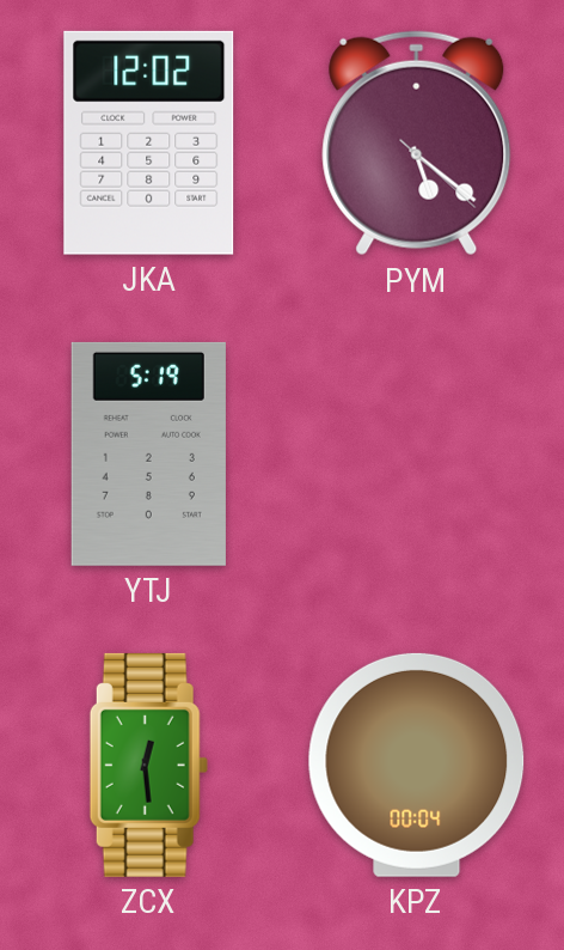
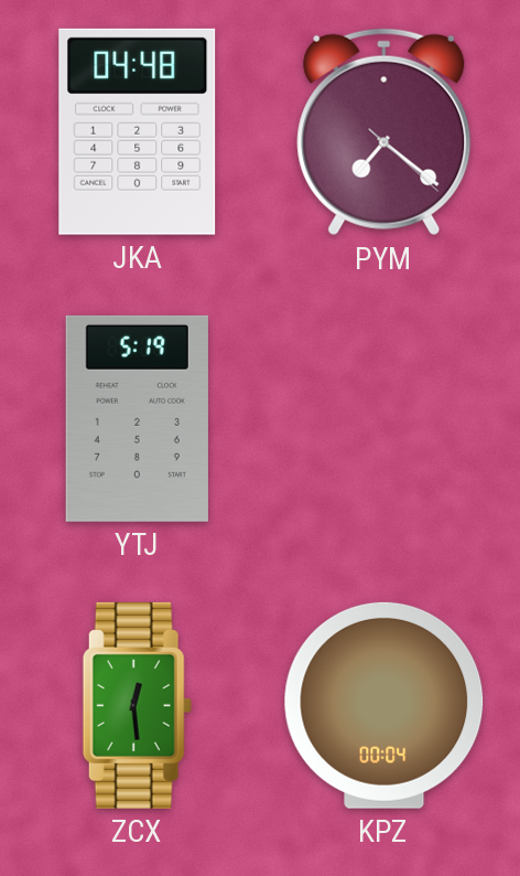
JKA: 12:02 -> 04:48 (138, 131)
PYM: 5:21 -> 7:21 (384, 132)
